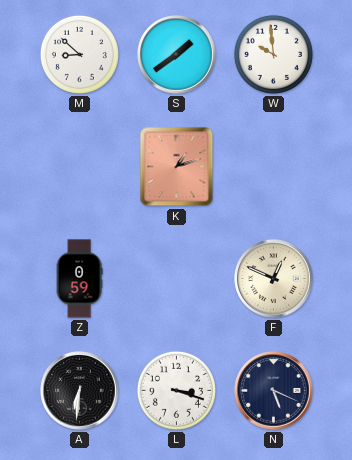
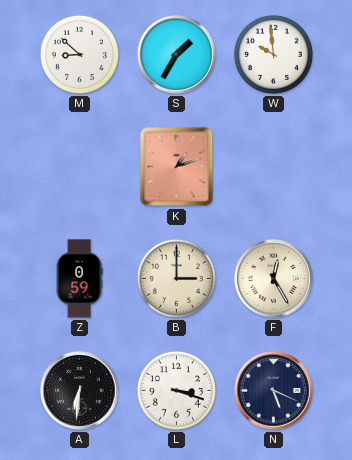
S: 1:39 -> 1:35 (177, 55)
B: none -> 3:00 (176, 278)
F: 12:49 -> 12:25 (274, 279)
